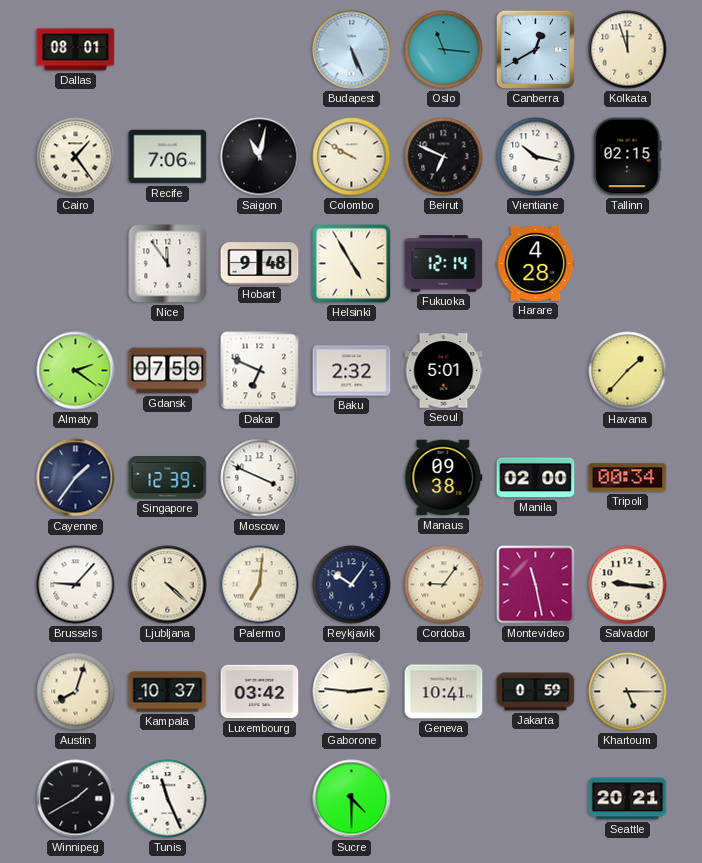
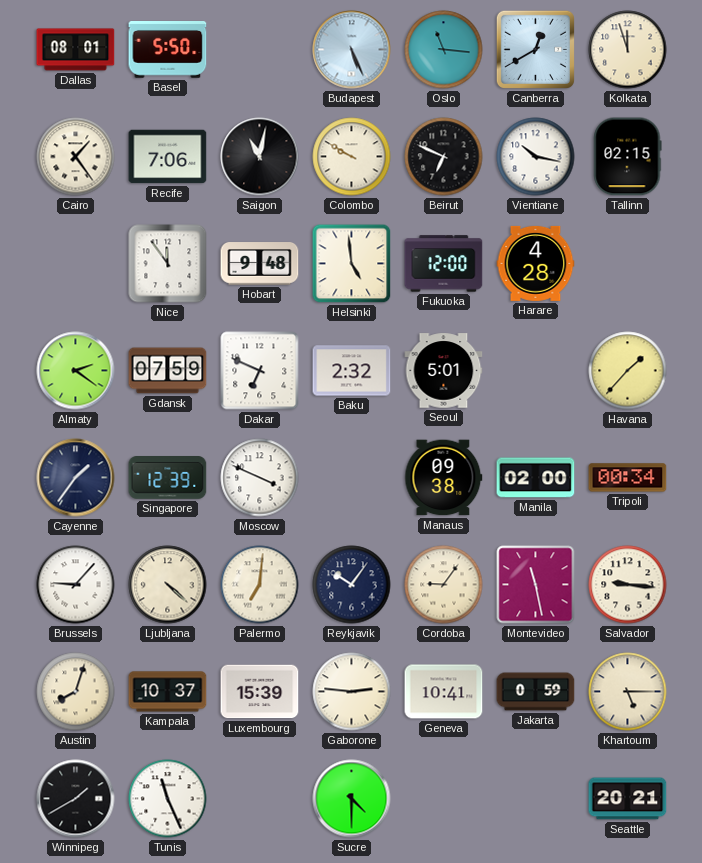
Basel: none -> 5:50 (168, 50)
Helsinki: 4:55 -> 4:59 (352, 264)
Fukuoka: 12:14 -> 12:00 (444, 264)
Luxembourg: 03:42 -> 15:39 (260, 692)
